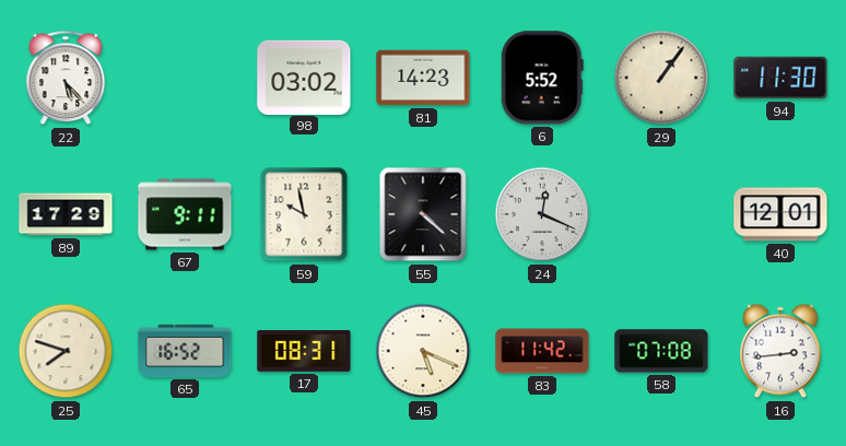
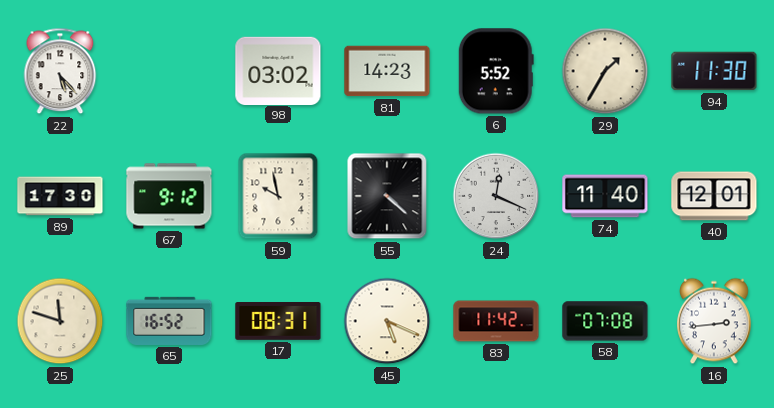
29: 1:06 -> 1:35 (605, 71)
89: 17:29 -> 17:30 (60, 196)
67: 9:11 -> 9:12 (169, 196)
74: none -> 11:40 (605, 196)
25: 7:48 -> 11:48 (60, 321)
